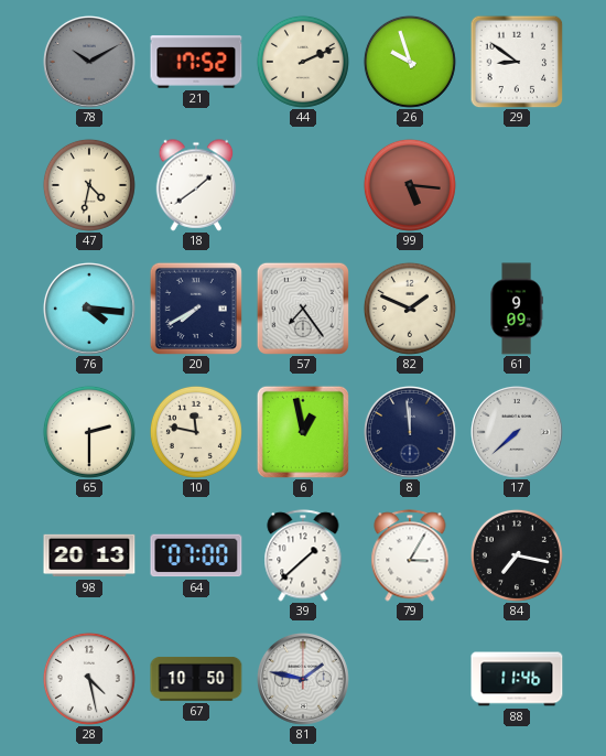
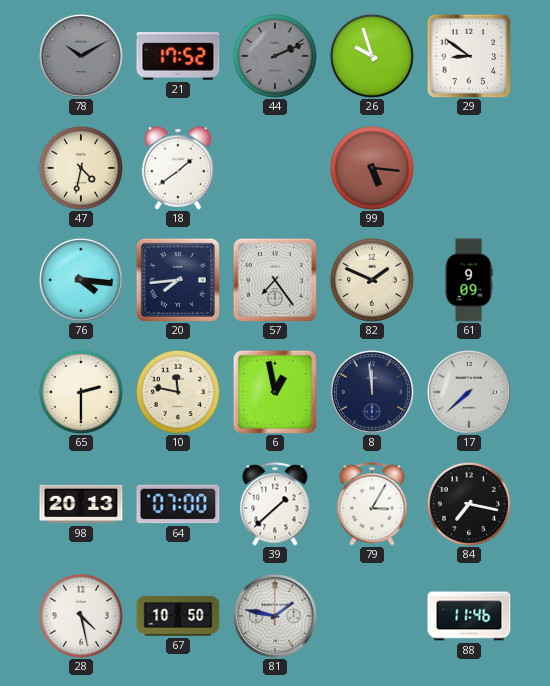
44 dial: cream -> grey (275, 56)
20: 7:40 -> 7:44 (178, 280)
